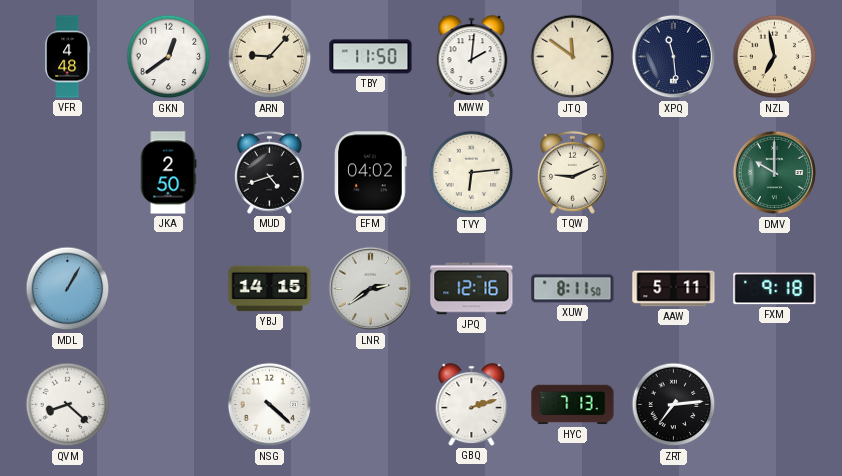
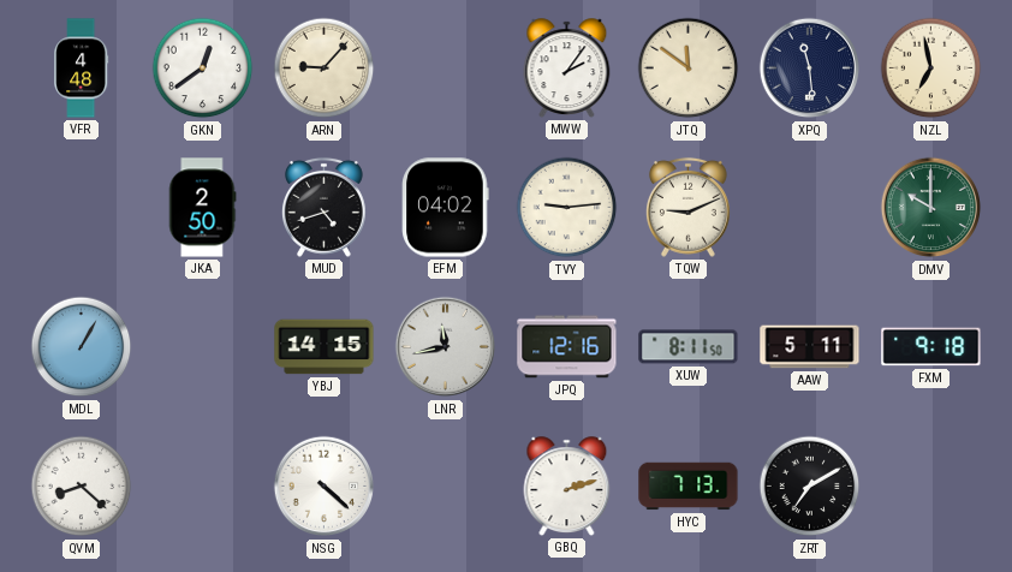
TBY: 11:50 -> none (371, 57)
MWW: 2:01 -> 2:06 (567, 68)
TVY: 6:14 -> 9:14 (567, 208)
LNR: 2:39 -> 11:43 (446, 347)
ZRT: 7:14 -> 7:10 (810, 487)
